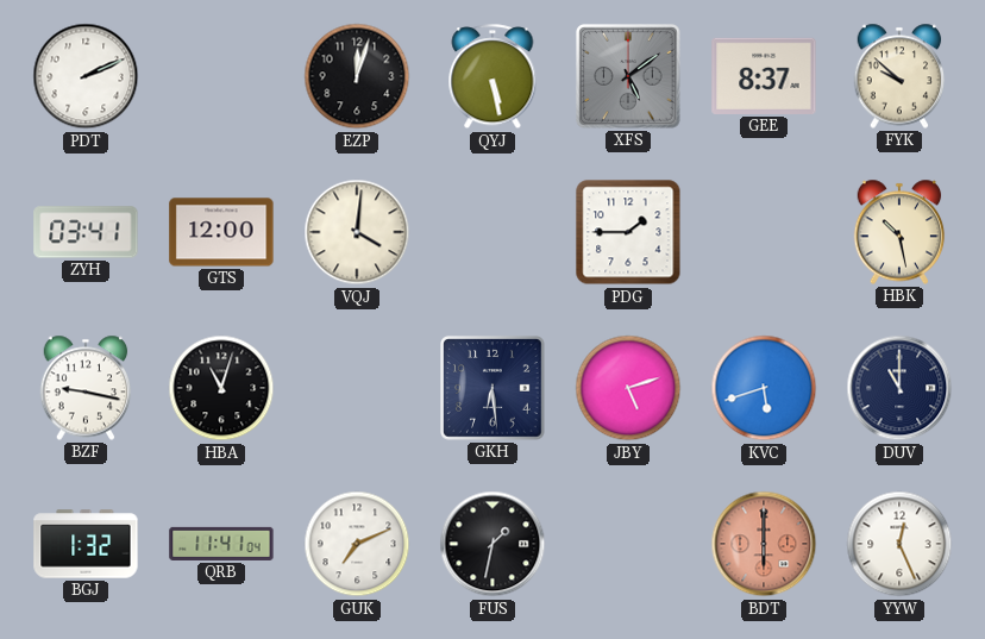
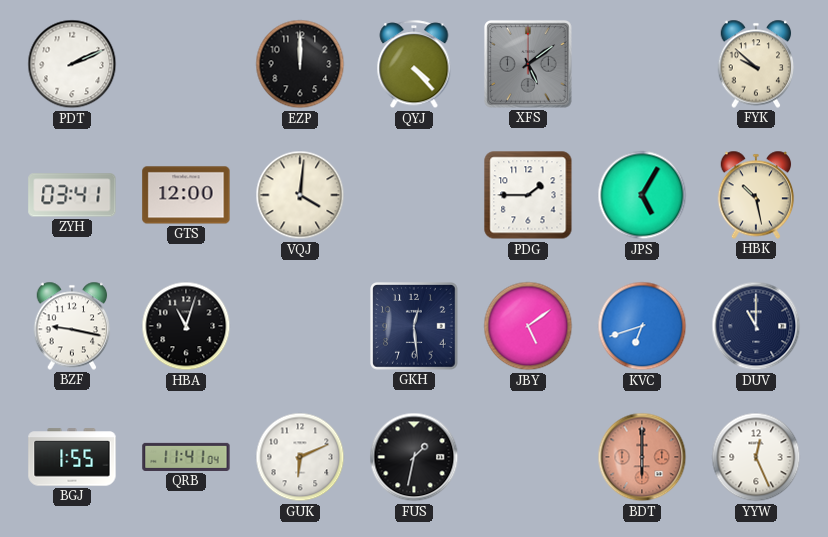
EZP: 12:03 -> 12:00 (300, 64)
QYJ: 5:28 -> 4:23 (414, 65)
GEE: 8:37 -> none (764, 76)
JPS: none -> 5:05 (642, 195)
GKH: 6:29 -> 12:29 (415, 327)
JBY: 5:12 -> 5:09 (528, 326)
KVC: 5:42 -> 6:42 (642, 326)
BGJ: 1:32 -> 1:55 (72, 457)
GUK: 7:11 -> 6:11 (300, 457)
